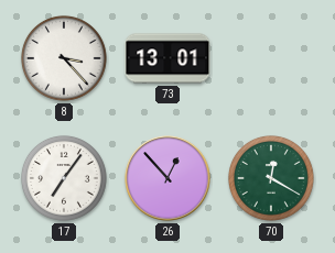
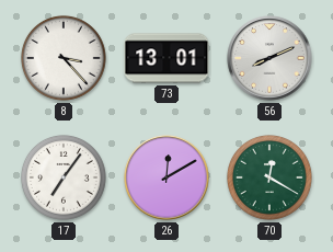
56: none -> 8:11 (269, 58)
26: 12:53 -> 12:10 (166, 177)
